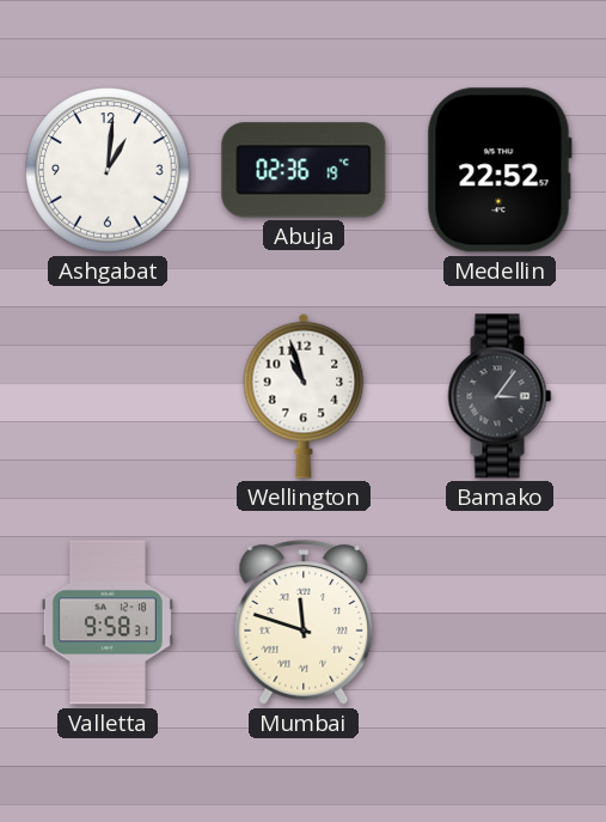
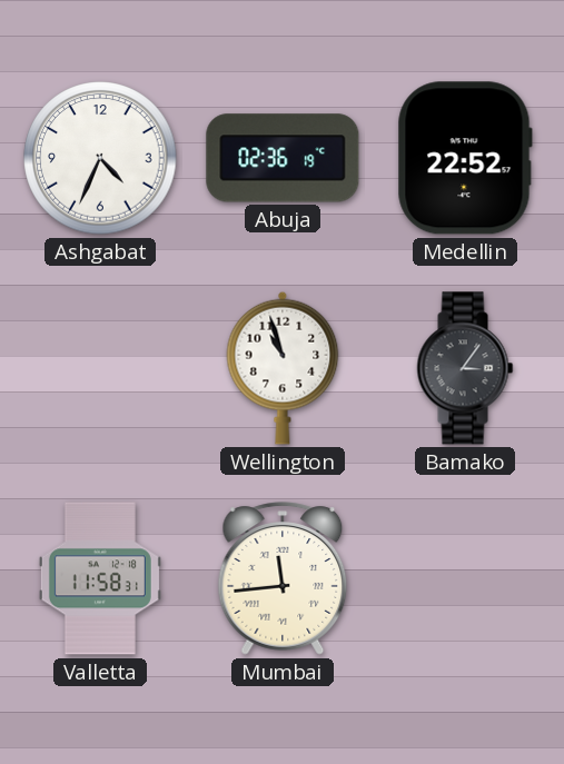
Ashgabat: 1:01 -> 4:34 (100, 158)
Valletta: 9:58 -> 11:58 (100, 578)
Mumbai: 11:48 -> 11:44 (283, 578)
